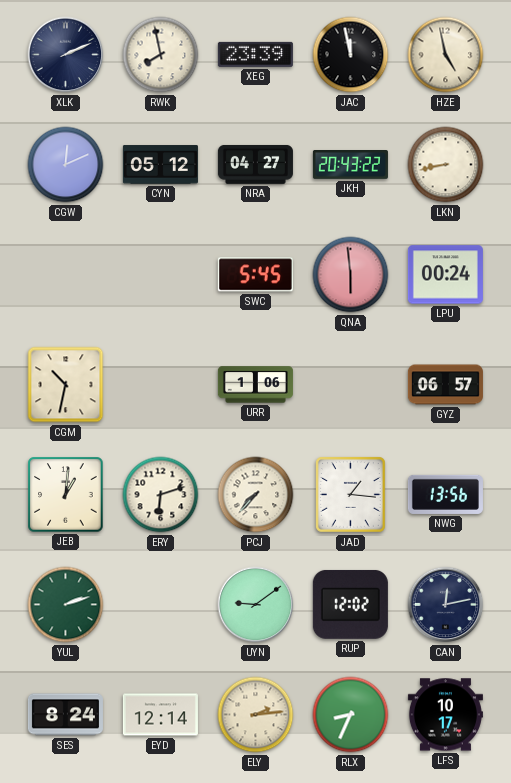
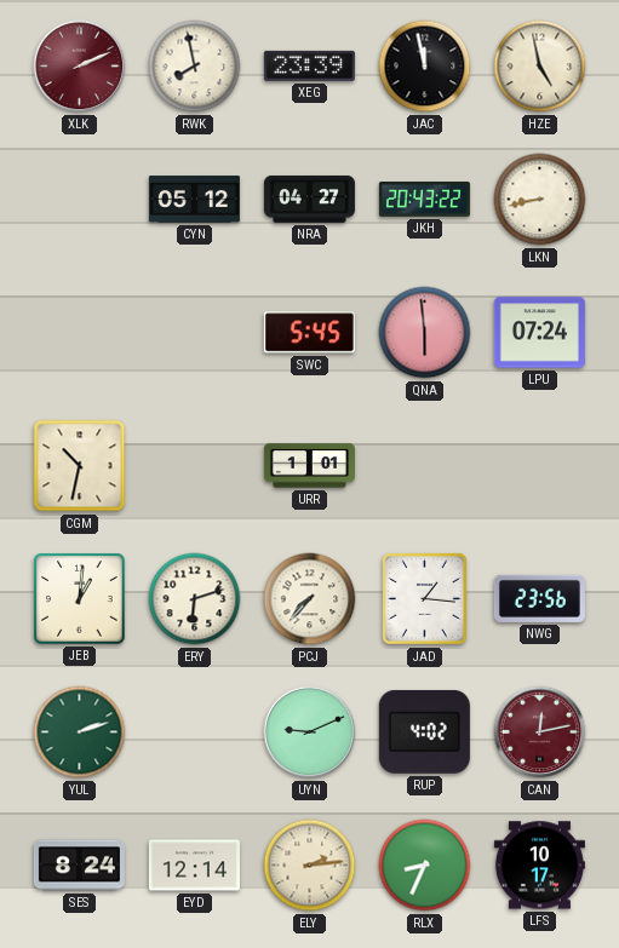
XLK dial: navy -> burgundy (80, 67)
CGW: 12:11 -> none (66, 165)
LPU: 00:24 -> 07:24 (539, 333)
URR: 1:06 -> 1:01 (309, 466)
GYZ: 06:57 -> none (445, 385)
NWG: 13:56 -> 23:56 (539, 598)
UYN: 9:09 -> 9:11 (310, 732)
RUP: 12:02 -> 4:02 (424, 731)
CAN dial: navy -> burgundy (540, 732)
